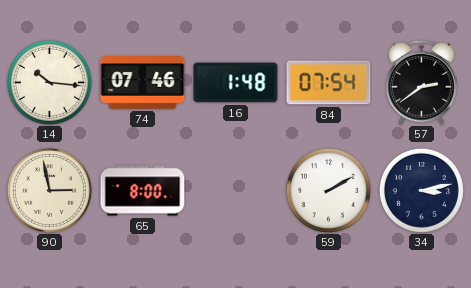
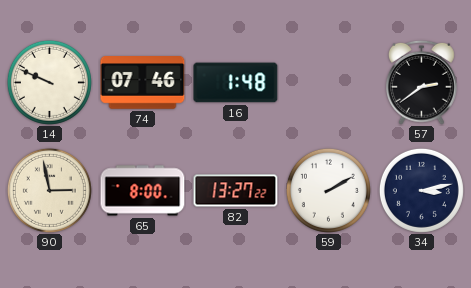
14: 10:16 -> 9:49 (49, 82)
84: 07:54 -> none (329, 83)
82: none -> 13:27 (236, 191)
